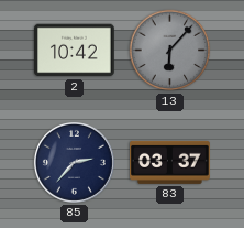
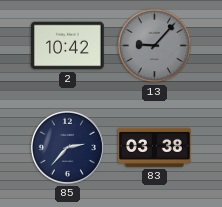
13: 6:07 -> 9:07 (155, 46)
83: 03:37 -> 03:38 (155, 147)
